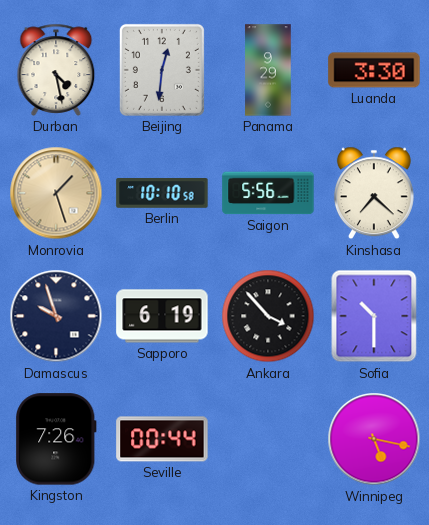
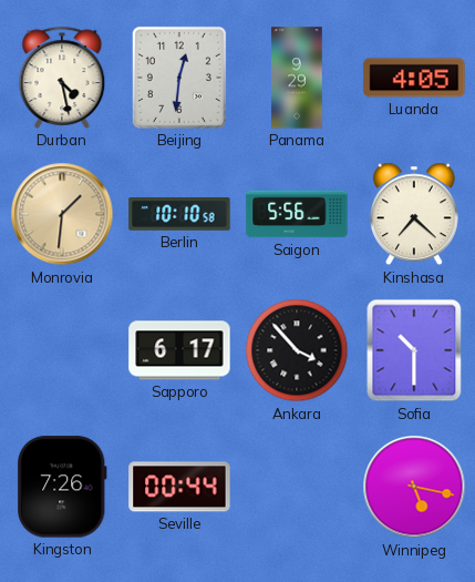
Luanda: 3:30 -> 4:05 (414, 78)
Monrovia: 1:27 -> 1:31 (62, 214)
Damascus: 9:57 -> none (56, 316)
Sapporo: 6:19 -> 6:17 (179, 350)
